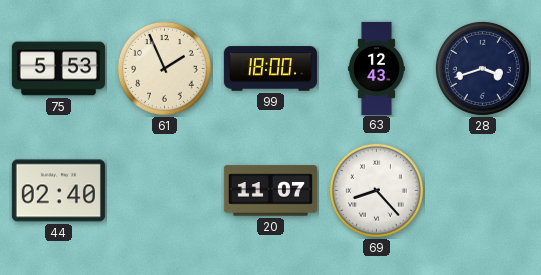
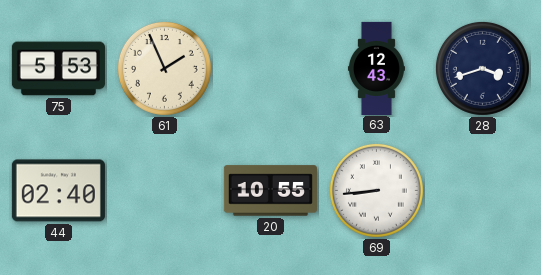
99: 18:00 -> none (270, 69)
20: 11:07 -> 10:55 (270, 191)
69: 8:23 -> 8:44 (376, 190)
